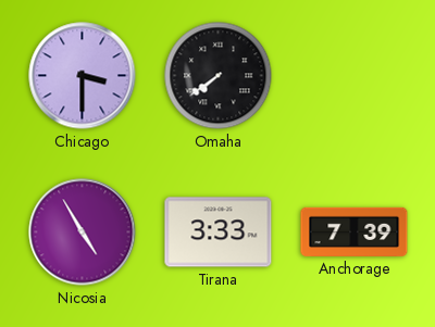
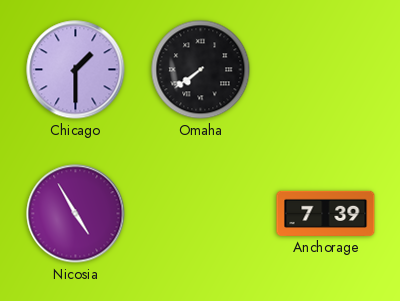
Chicago: 3:30 -> 1:30 (76, 70)
Tirana: 3:33 -> none (219, 232)
